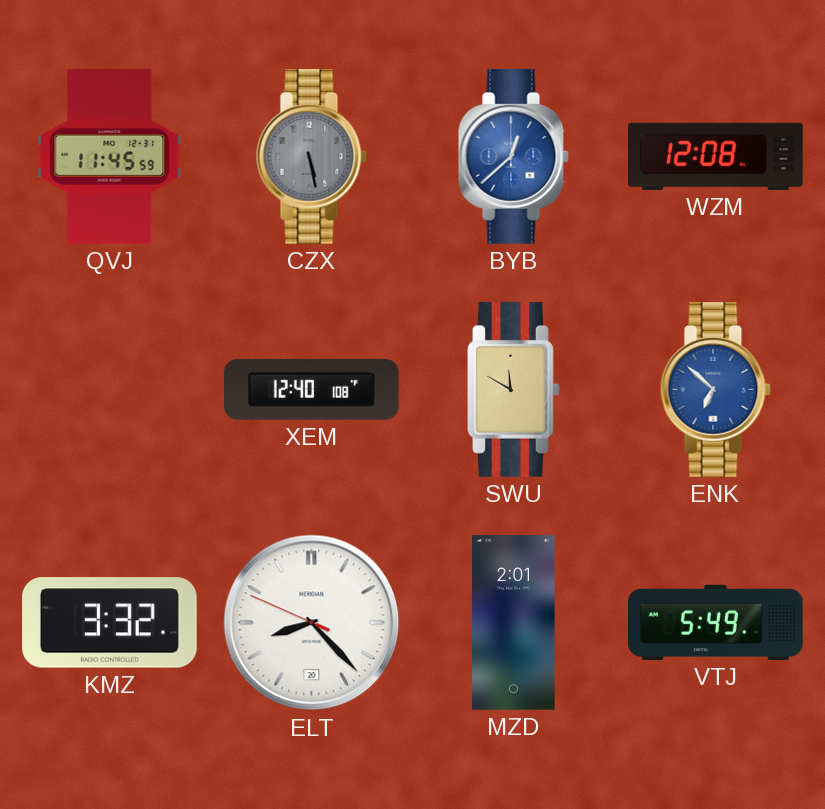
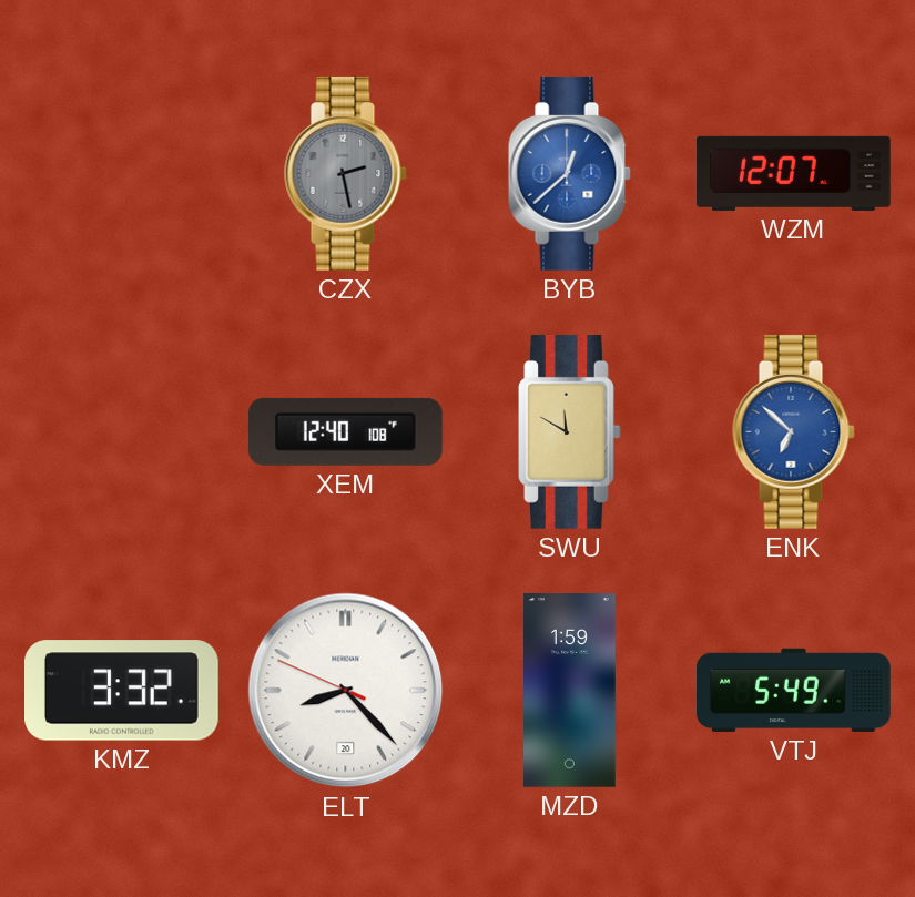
QVJ: 11:45 -> none (110, 157)
CZX: 5:28 -> 2:28 (345, 173)
WZM: 12:08 -> 12:07 (794, 173)
MZD: 2:01 -> 1:59 (570, 691)
